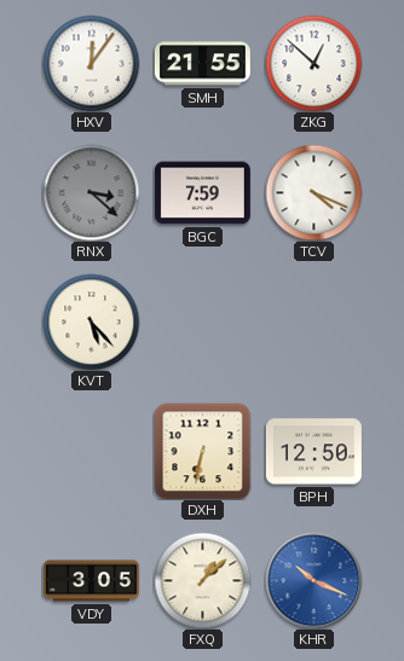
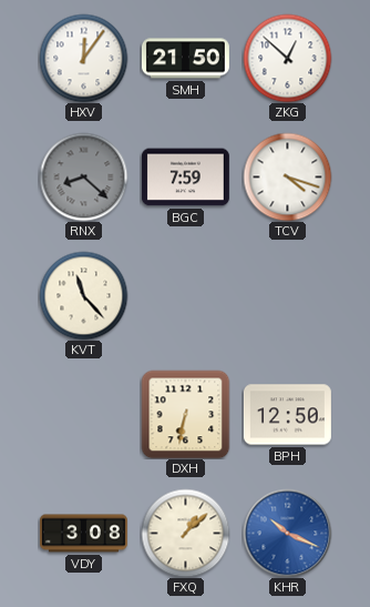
SMH: 21:55 -> 21:50 (185, 59)
RNX: 3:22 -> 8:22 (83, 176)
TCV: 4:19 -> 4:18 (287, 176)
KVT: 5:23 -> 11:23 (83, 295)
VDY: 3:05 -> 3:08 (83, 534)
